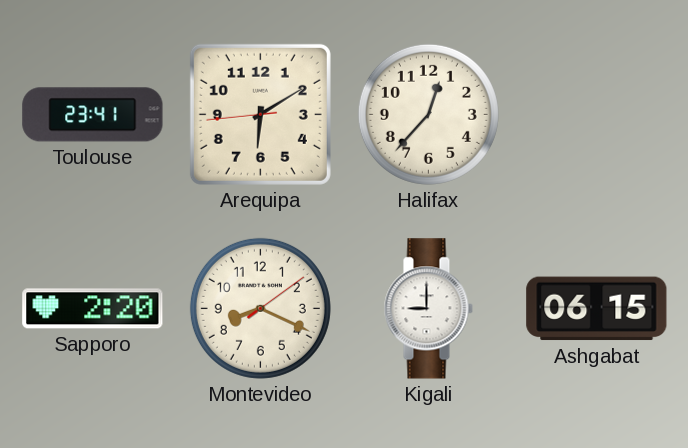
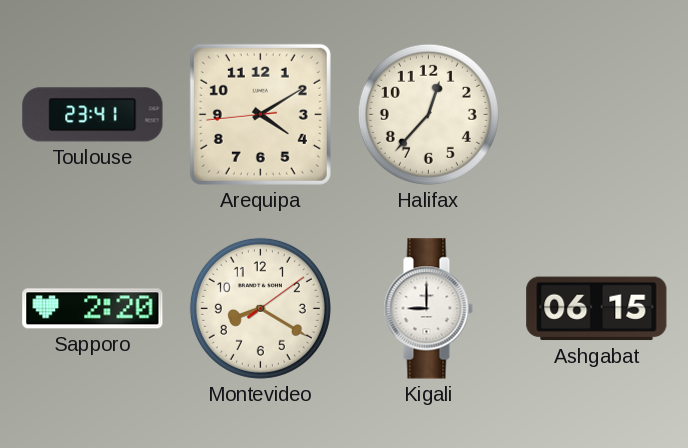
Arequipa: 6:09 -> 4:09 (260, 114)
Montevideo: 8:19 -> 8:20 (260, 308)
